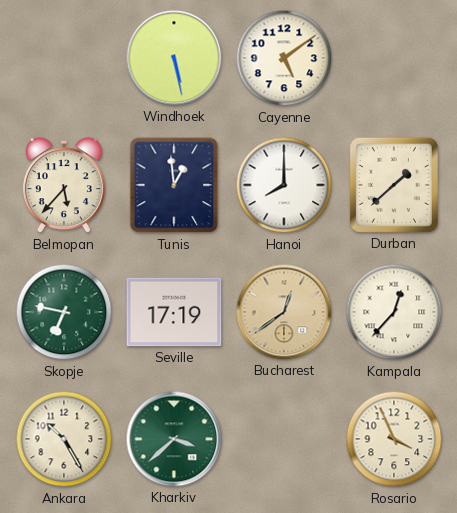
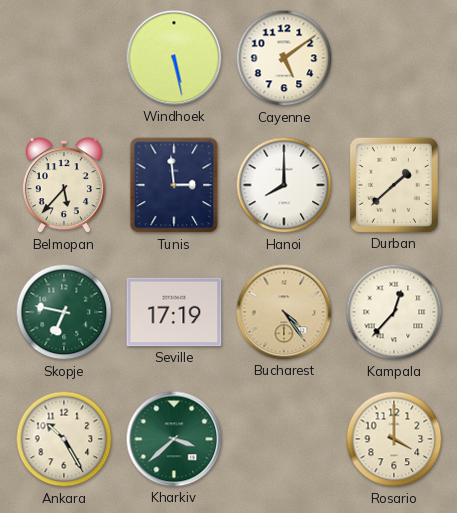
Tunis: 12:59 -> 2:59 (174, 185)
Bucharest: 12:39 -> 4:24 (284, 312)
Rosario: 3:56 -> 4:00 (394, 439)
